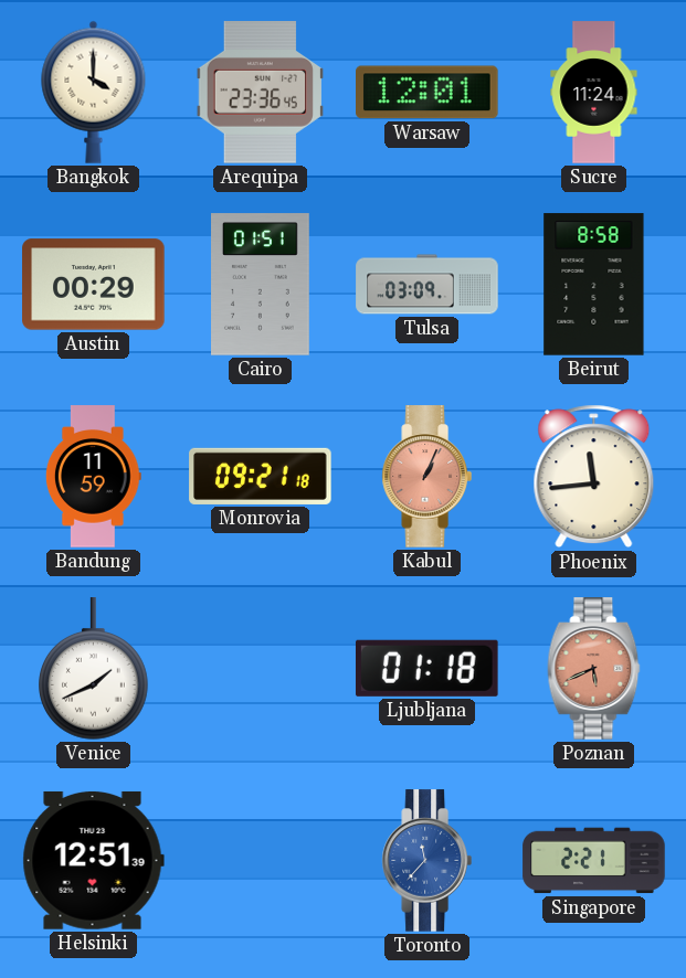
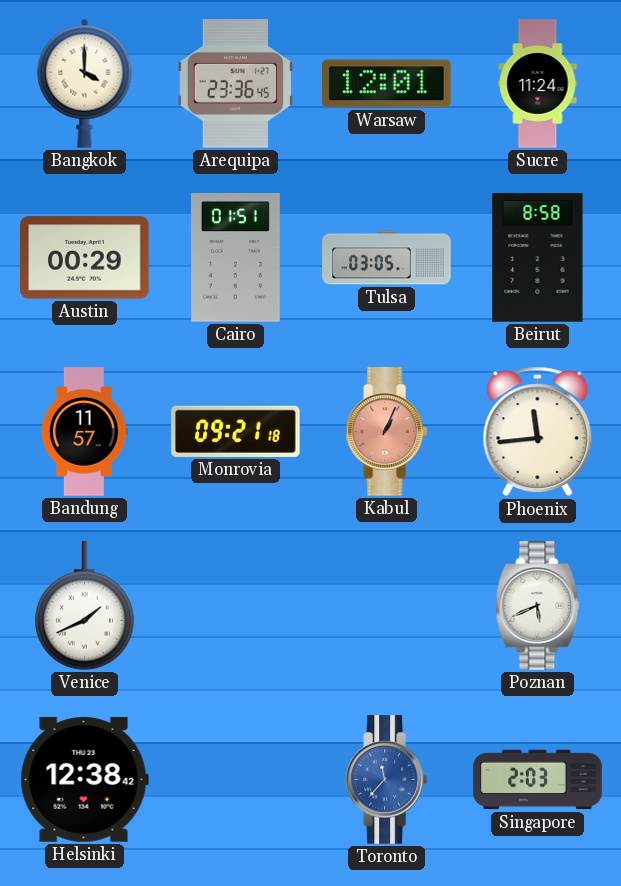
Tulsa: 03:09 -> 03:05 (387, 258)
Bandung: 11:59 -> 11:57 (84, 432)
Ljubljana: 01:18 -> none (426, 668)
Poznan dial: salmon -> white (538, 606)
Helsinki: 12:51 -> 12:38 (84, 779)
Singapore: 2:21 -> 2:03 (538, 780)
